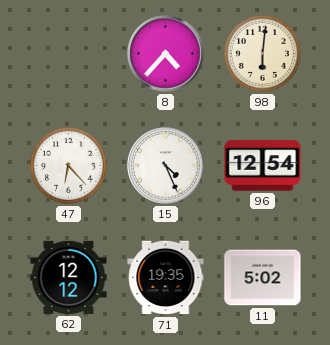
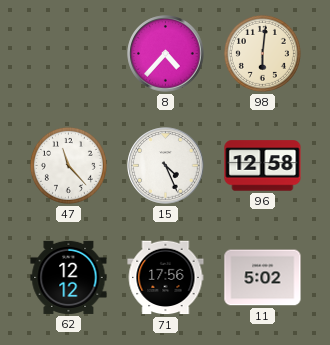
47: 6:23 -> 11:23 (68, 165)
96: 12:54 -> 12:58 (263, 166)
71: 19:35 -> 17:56 (166, 278)
